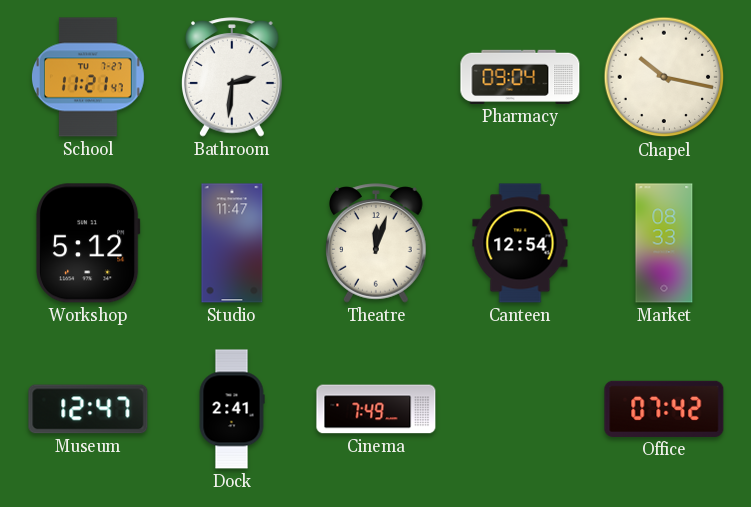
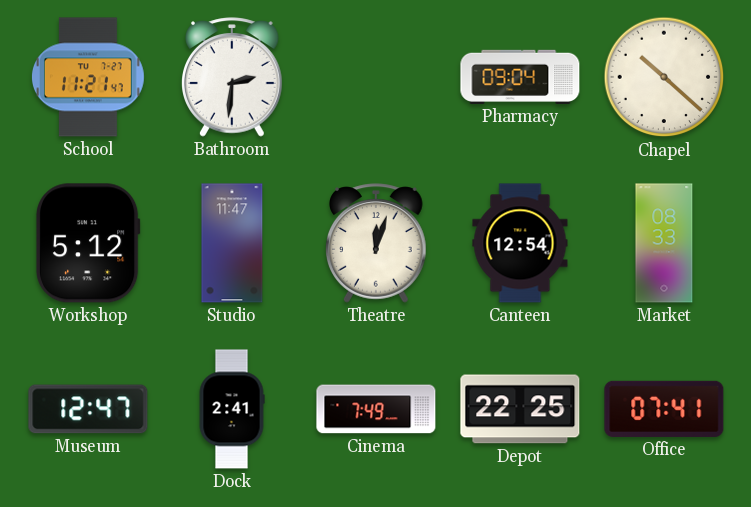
Chapel: 10:17 -> 10:22 (664, 77)
Depot: none -> 22:25 (520, 409)
Office: 07:42 -> 07:41 (664, 409)
